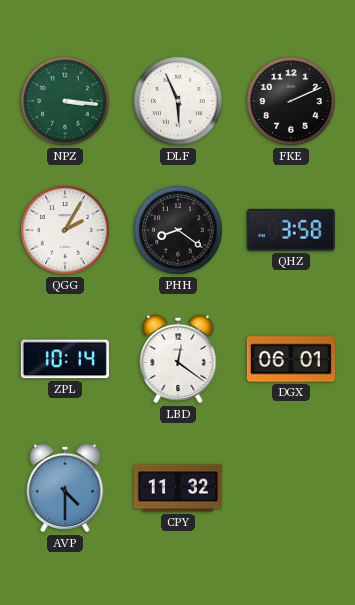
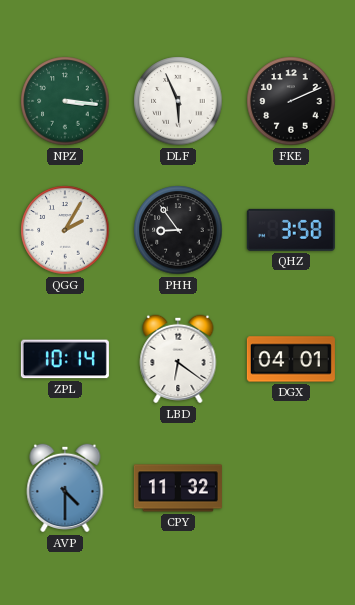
PHH: 8:21 -> 8:54 (178, 230)
LBD: 12:21 -> 6:21 (178, 359)
DGX: 06:01 -> 04:01 (291, 359)
